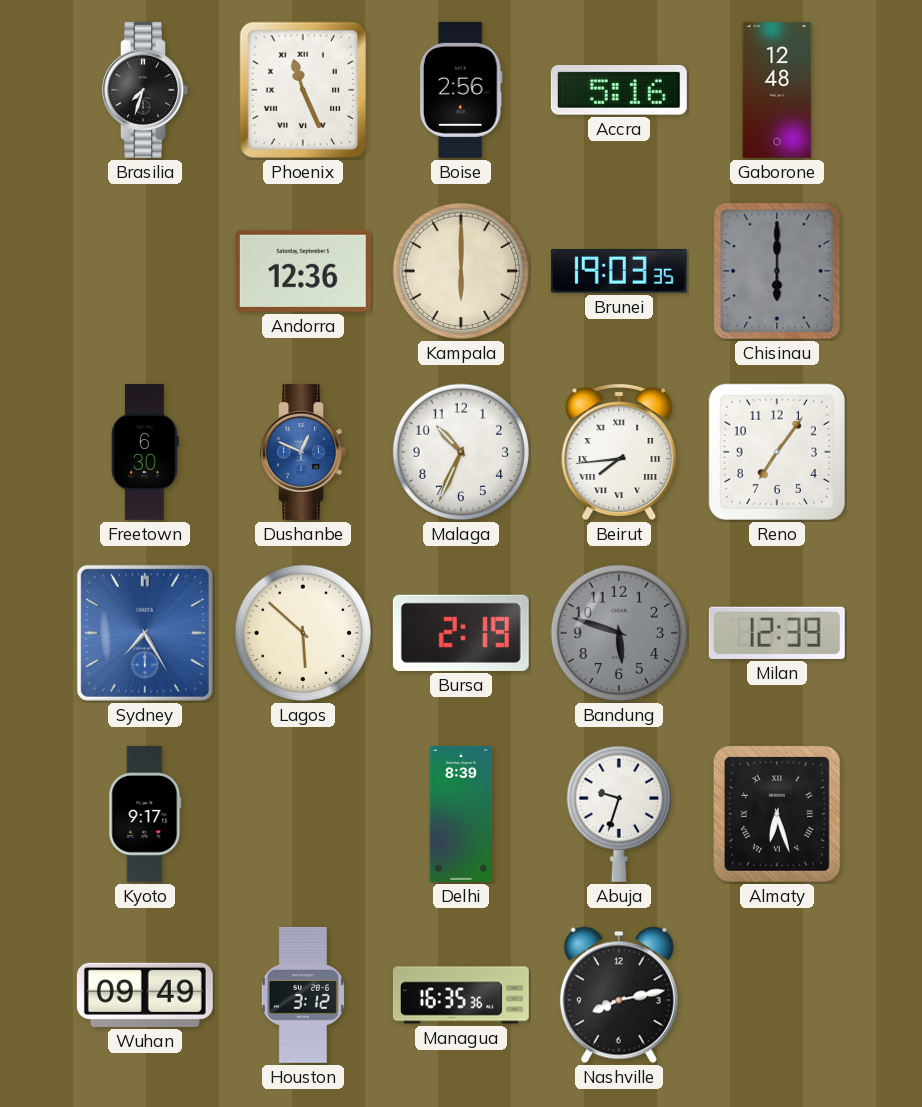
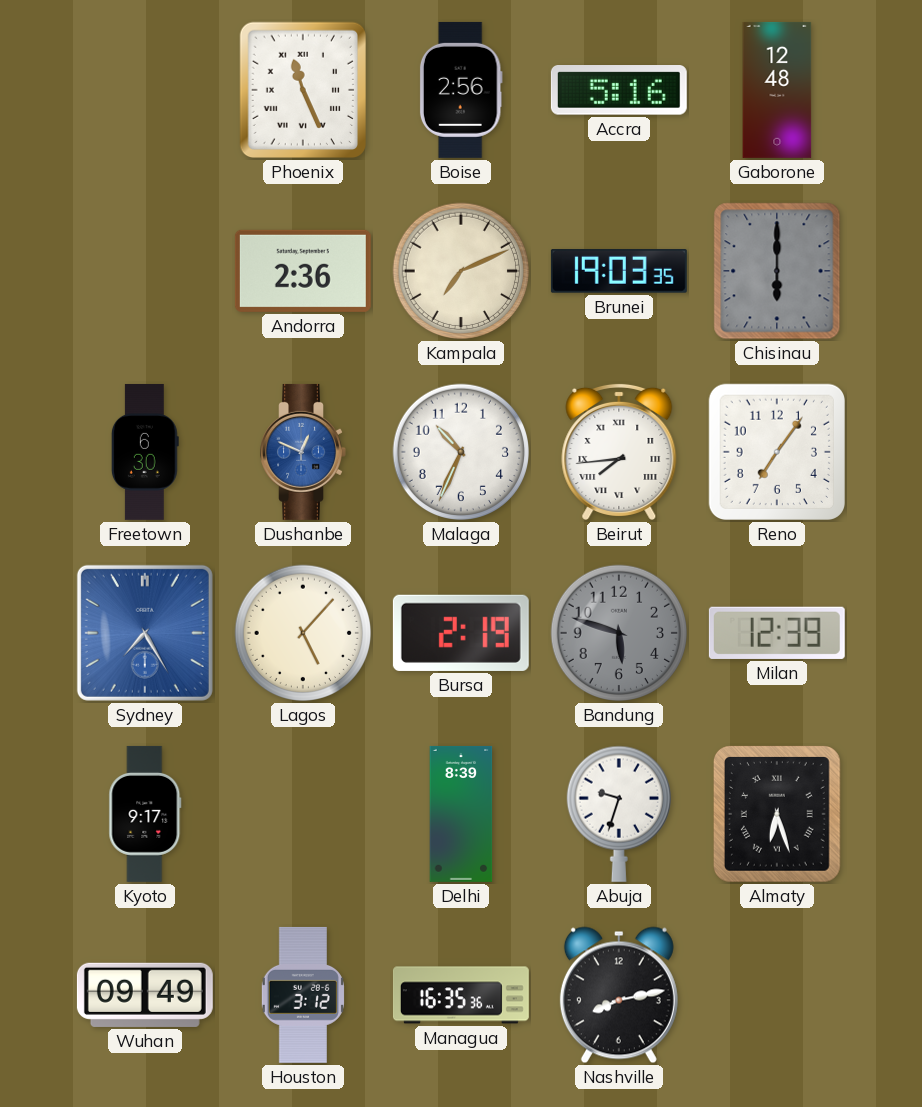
Brasilia: 7:33 -> none (145, 90)
Andorra: 12:36 -> 2:36 (303, 271)
Kampala: 6:00 -> 7:11 (461, 271)
Lagos: 5:52 -> 5:07 (303, 633)
